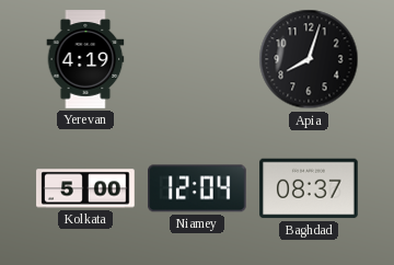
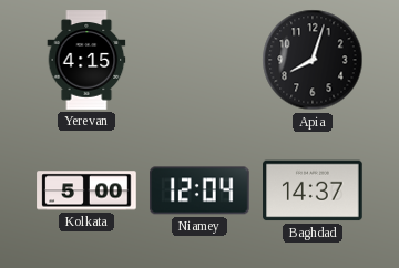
Yerevan: 4:19 -> 4:15 (86, 60)
Baghdad: 08:37 -> 14:37 (313, 190)
